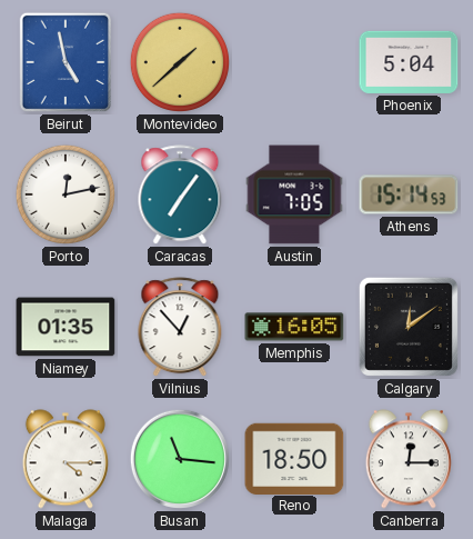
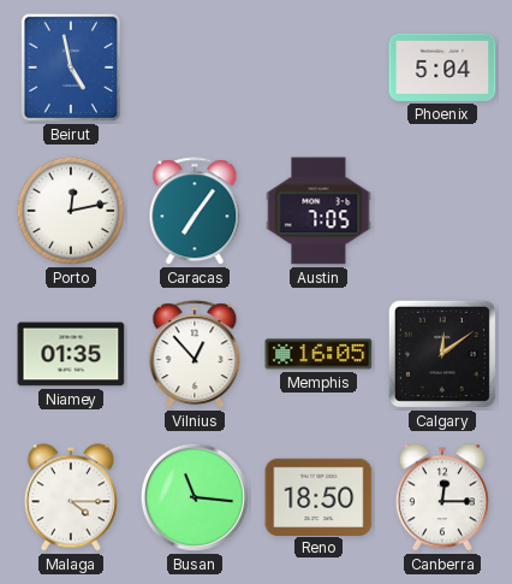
Montevideo: 1:38 -> none (180, 62)
Athens: 15:14 -> none (409, 194)
